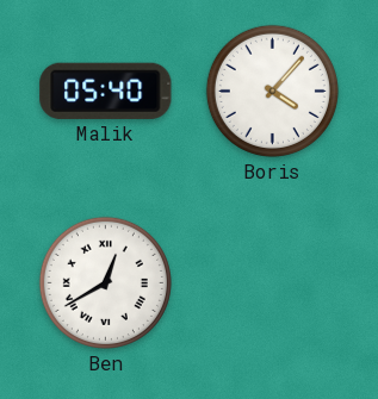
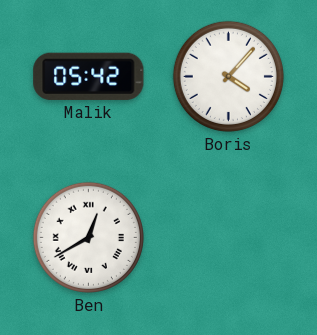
Malik: 05:40 -> 05:42 (89, 76)
